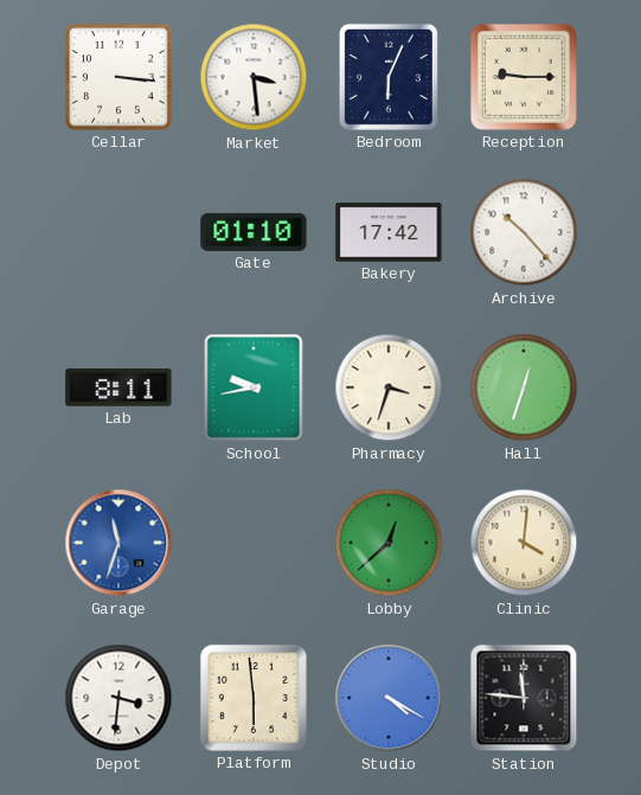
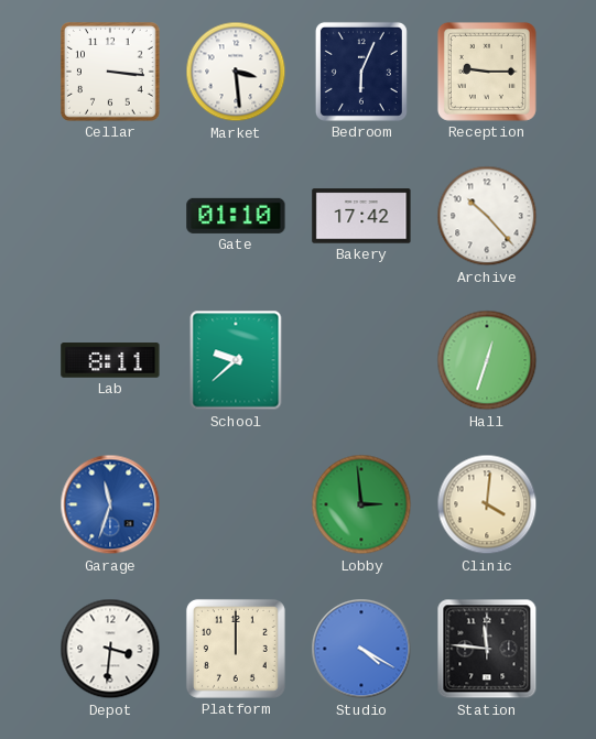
School: 9:43 -> 9:38 (236, 360)
Pharmacy: 3:33 -> none (389, 387)
Lobby: 12:38 -> 2:59 (361, 504)
Platform: 5:59 -> 12:00 (236, 649)
